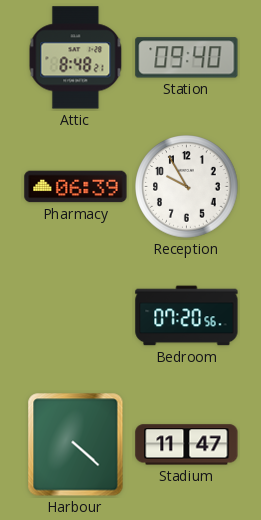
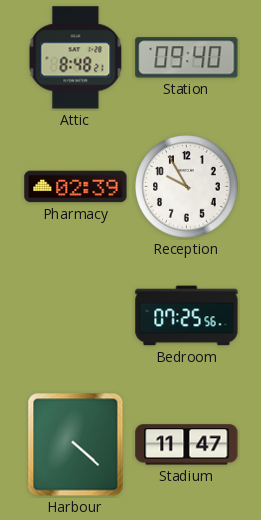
Pharmacy: 06:39 -> 02:39 (76, 187)
Bedroom: 07:20 -> 07:25 (187, 316)
